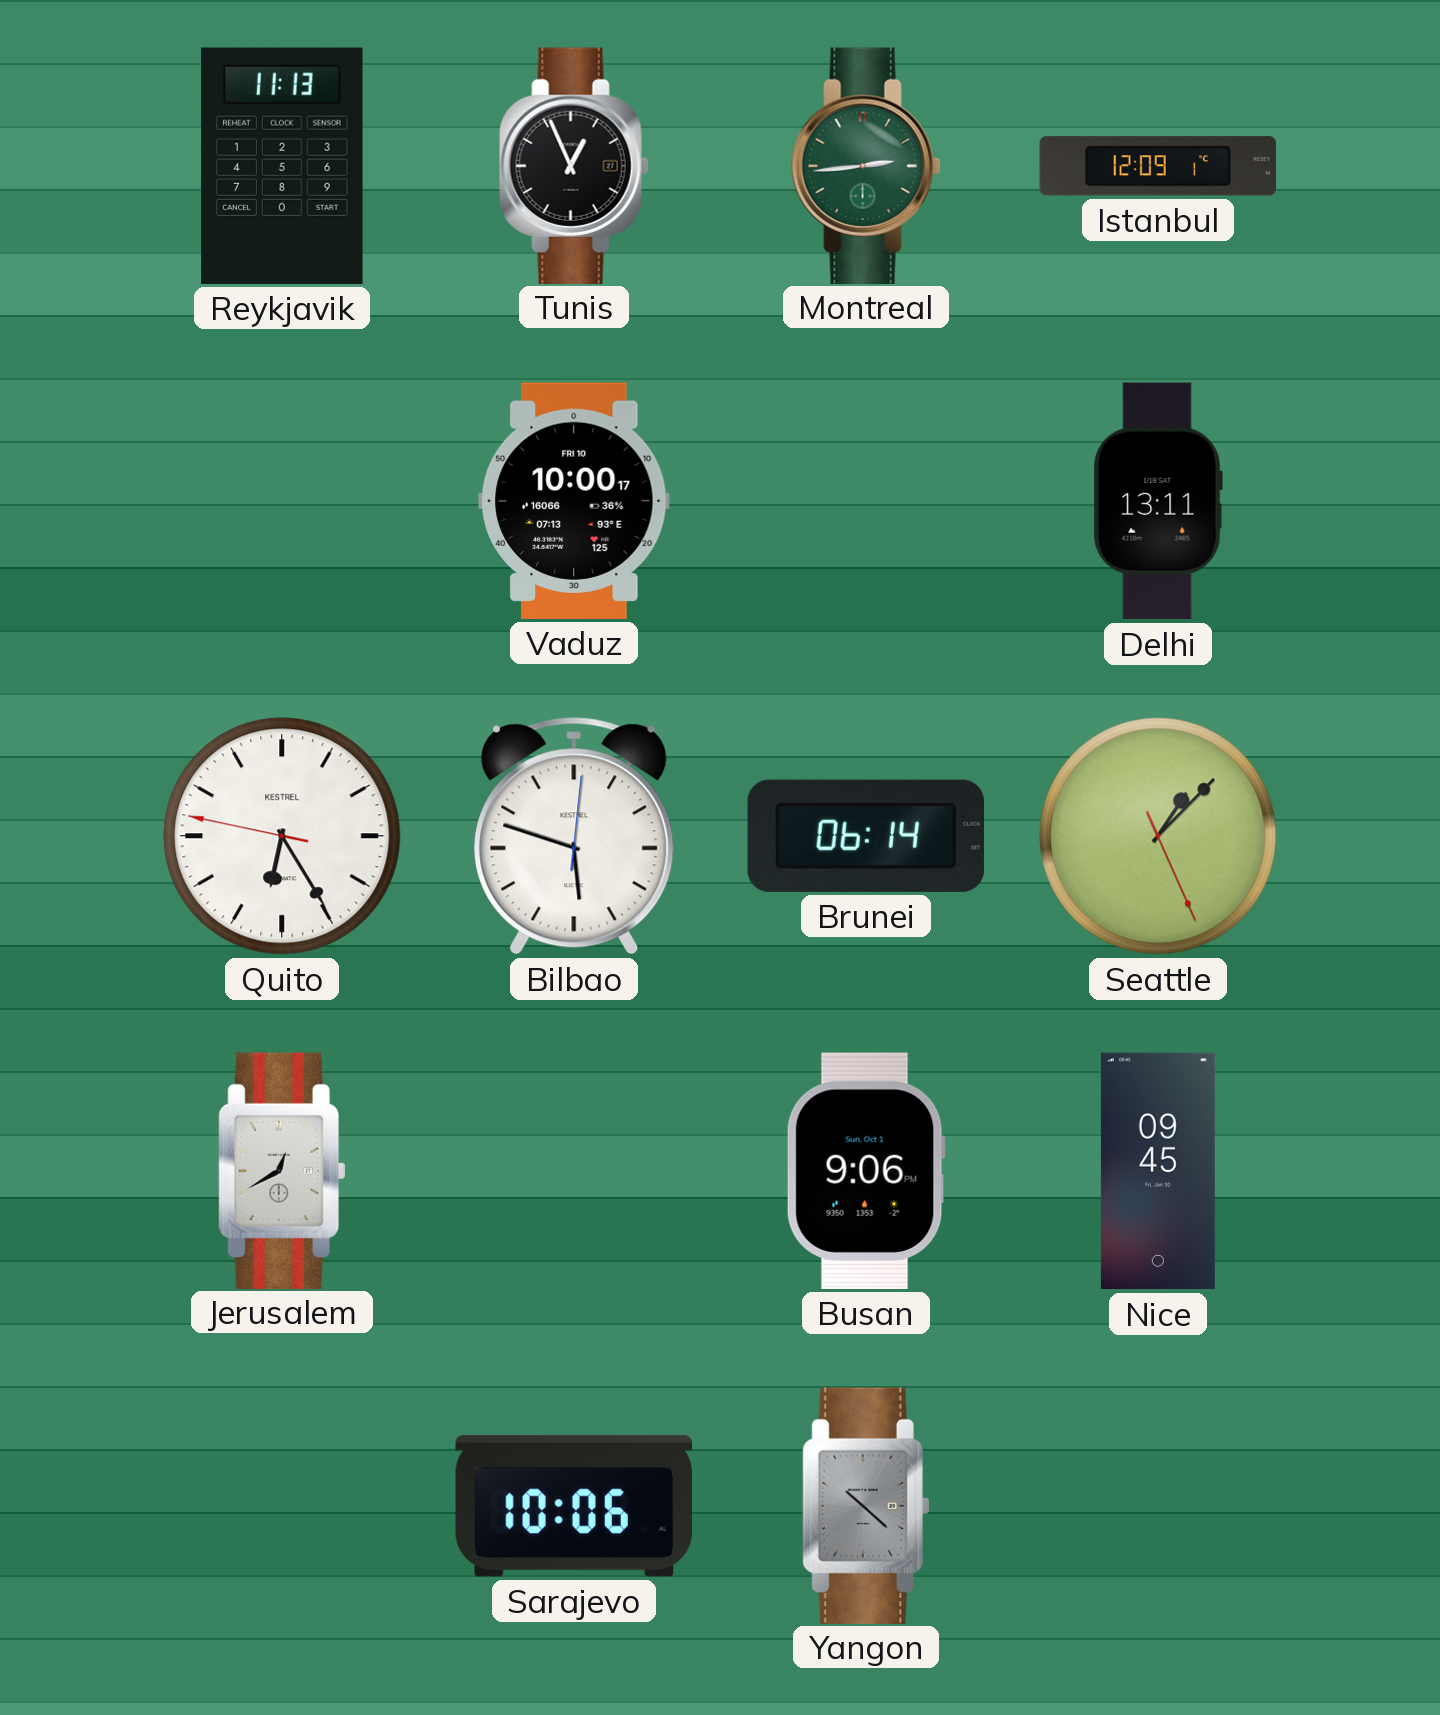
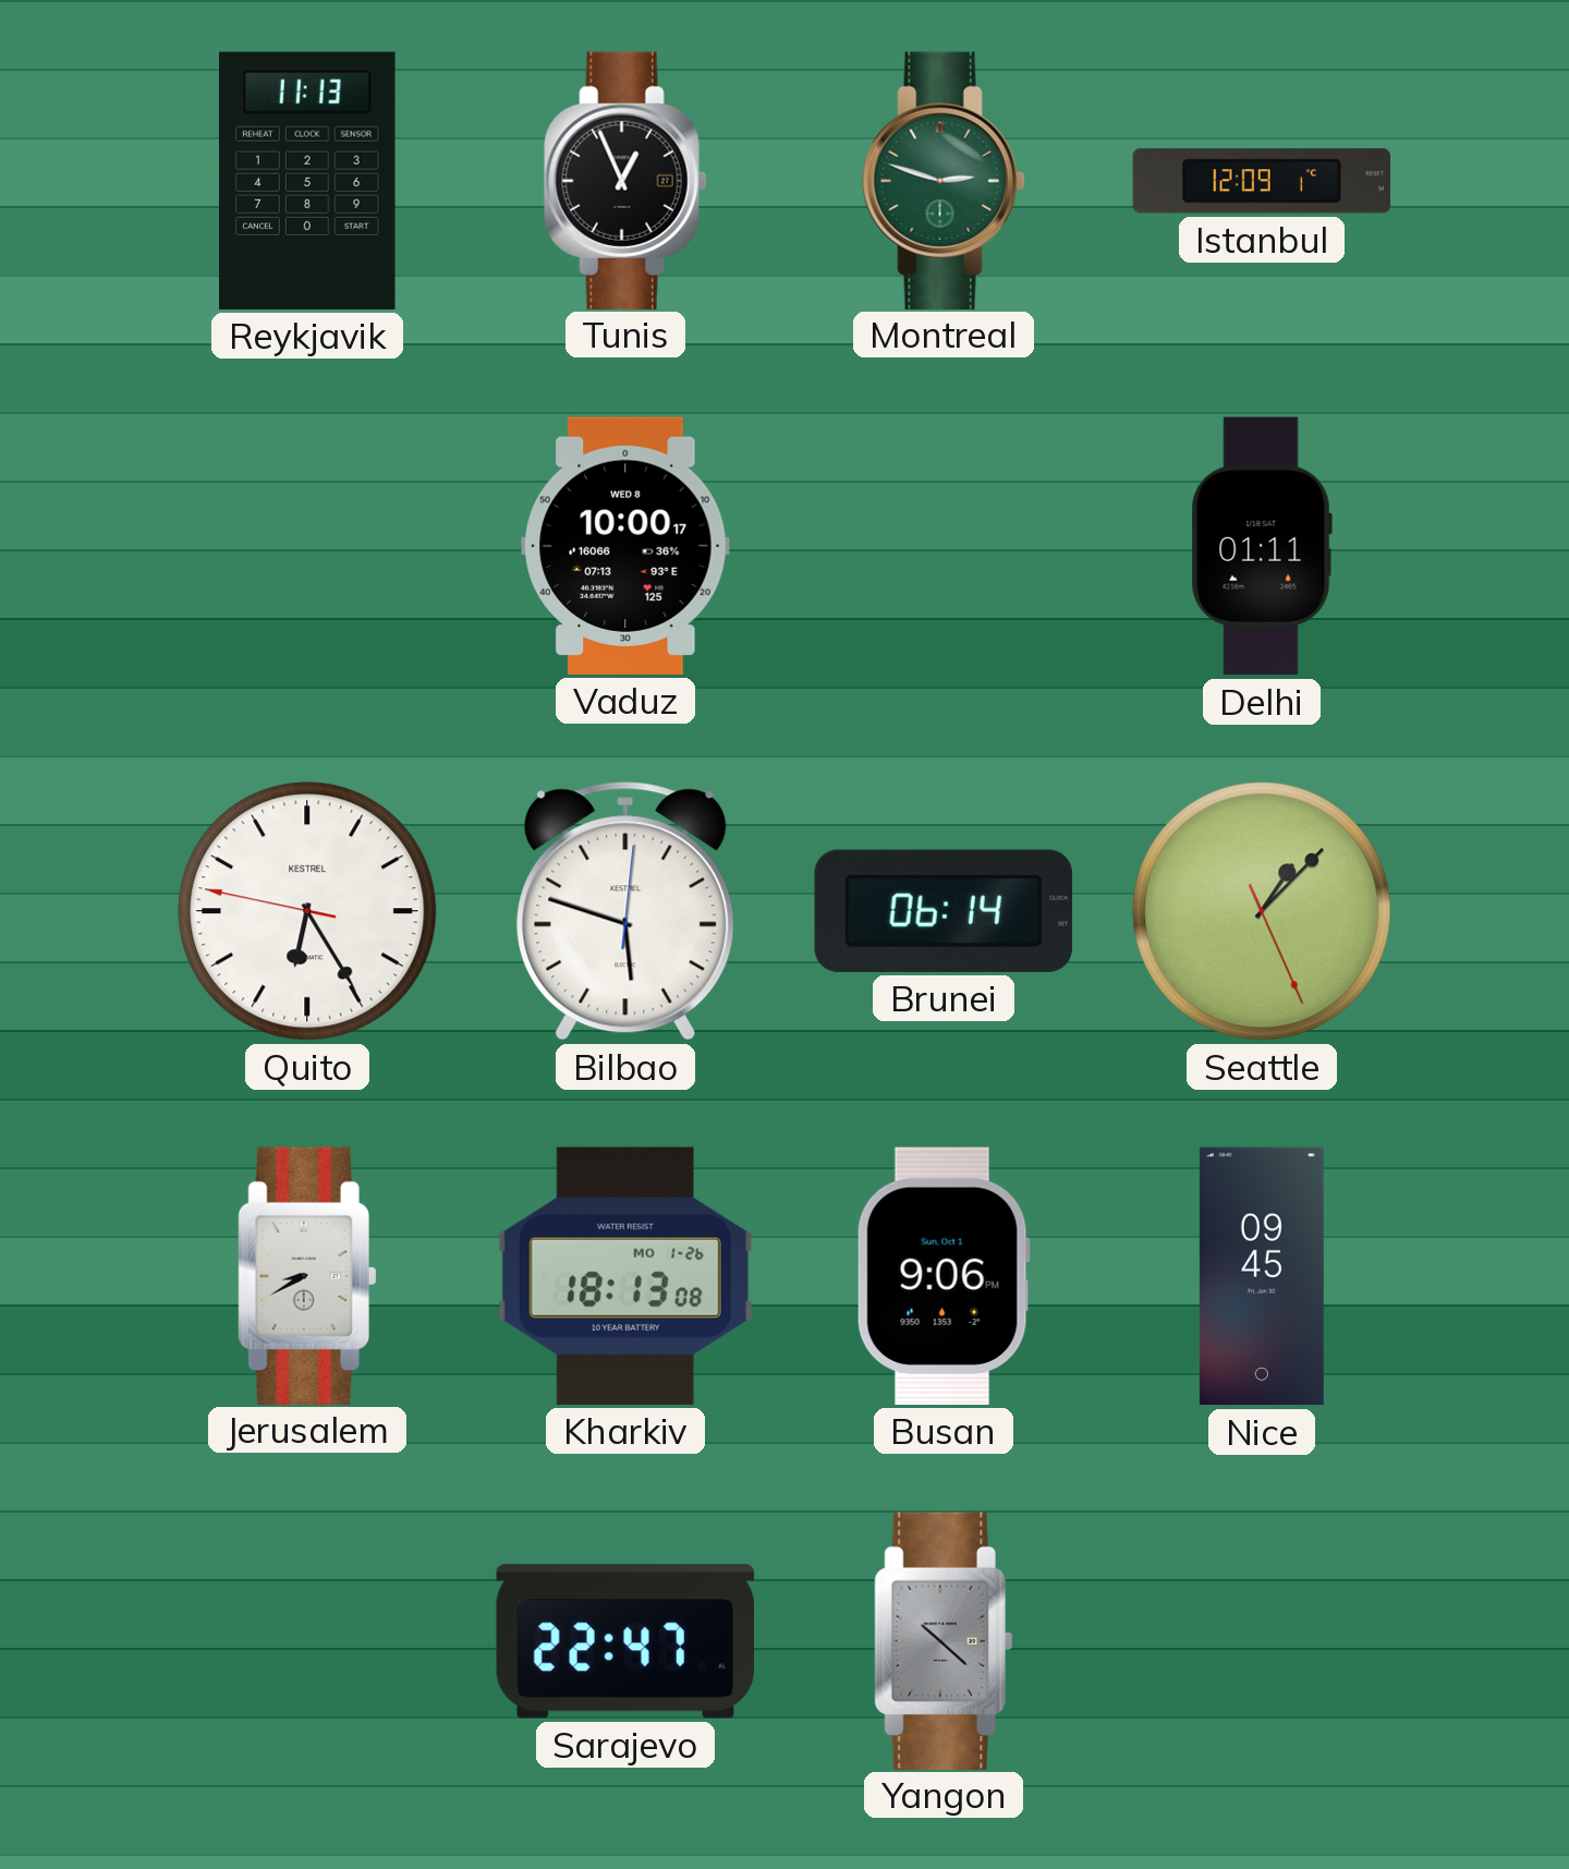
Montreal: 2:44 -> 2:48 (944, 180)
Vaduz date: FRI 10 -> WED 8 (625, 546)
Delhi: 13:11 -> 01:11 (1262, 546)
Jerusalem: 12:40 -> 8:40 (307, 1275)
Kharkiv: none -> 18:13 (625, 1276)
Sarajevo: 10:06 -> 22:47 (624, 1641)
